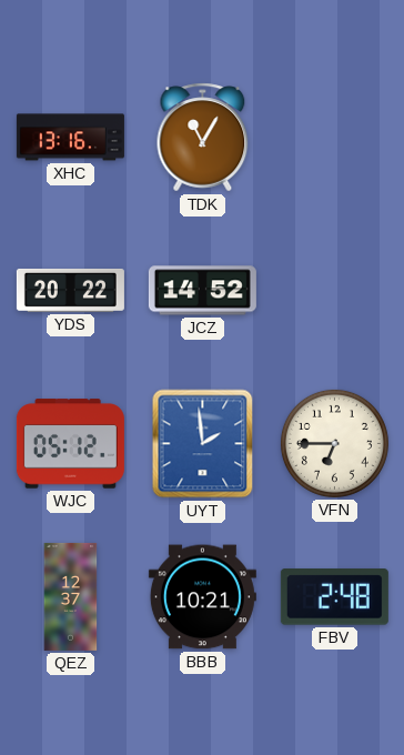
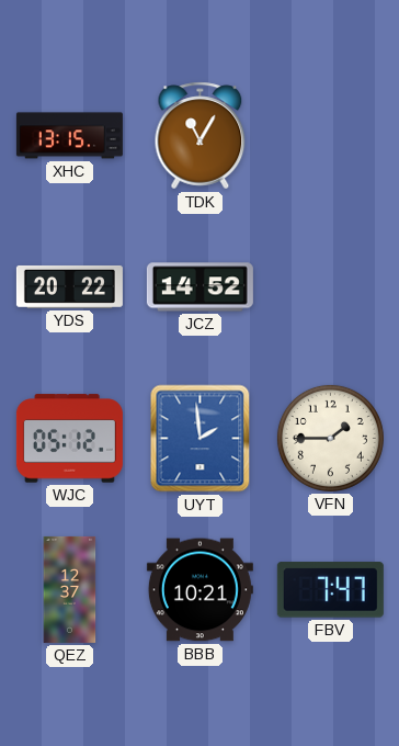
XHC: 13:16 -> 13:15 (69, 136)
VFN: 6:45 -> 1:45 (330, 438)
FBV: 2:48 -> 7:47 (330, 590)
